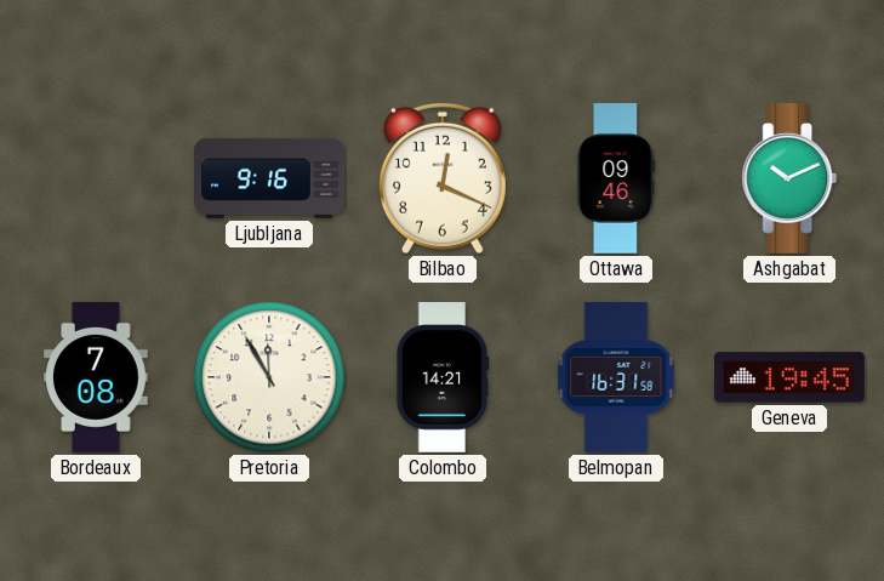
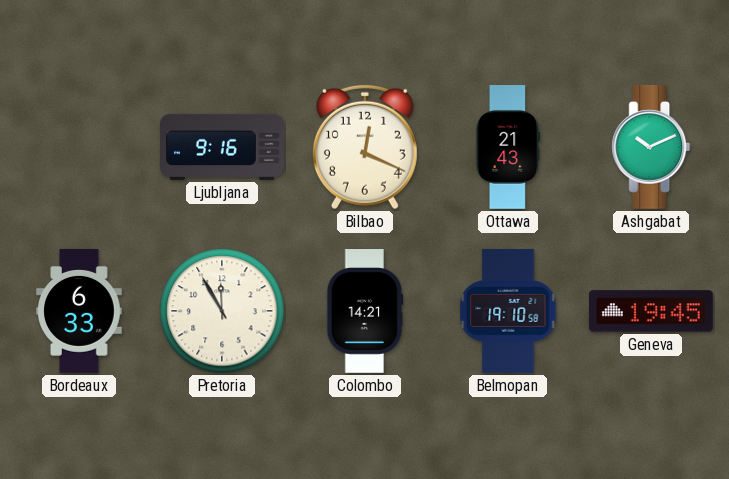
Ottawa: 09:46 -> 21:43 (508, 148)
Bordeaux: 7:08 -> 6:33 (79, 312)
Belmopan: 16:31 -> 19:10 (508, 311)
